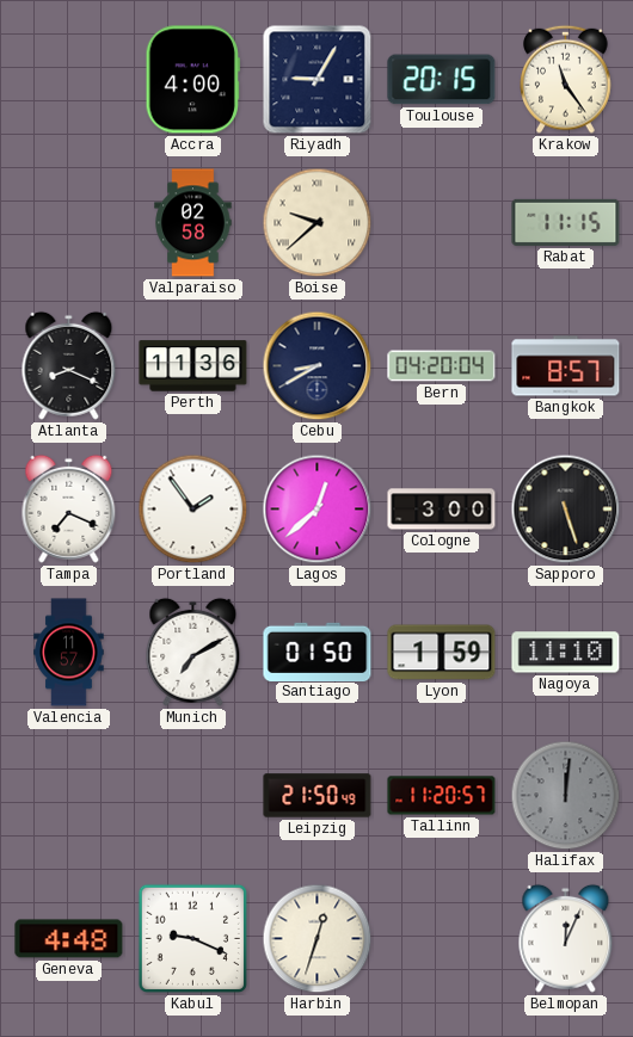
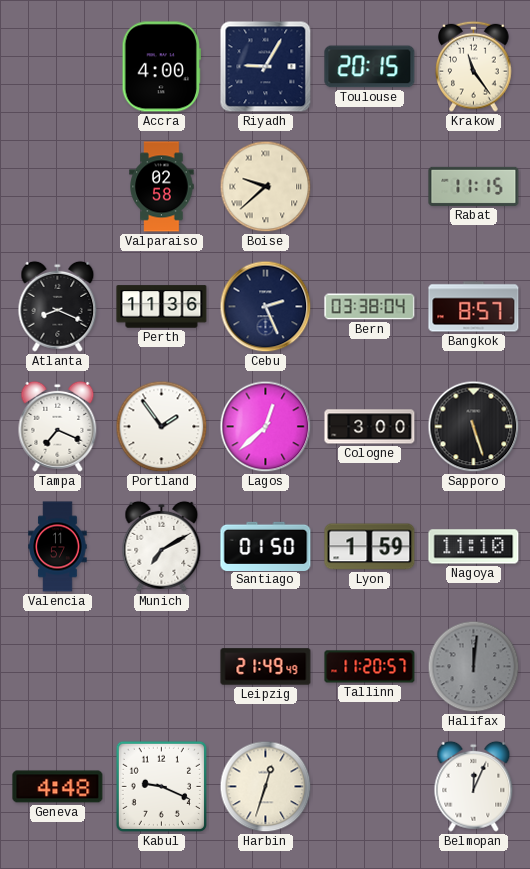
Cebu: 8:40 -> 2:26 (266, 307)
Bern: 04:20 -> 03:38 (370, 307)
Leipzig: 21:50 -> 21:49 (266, 667)
